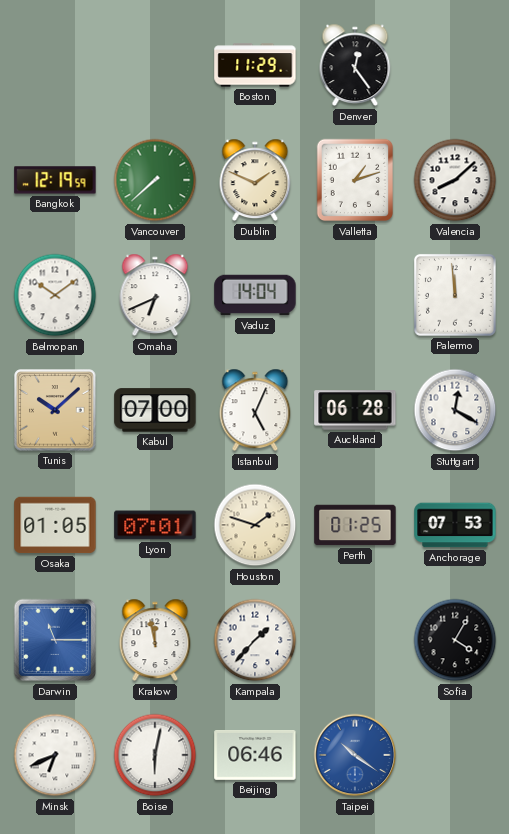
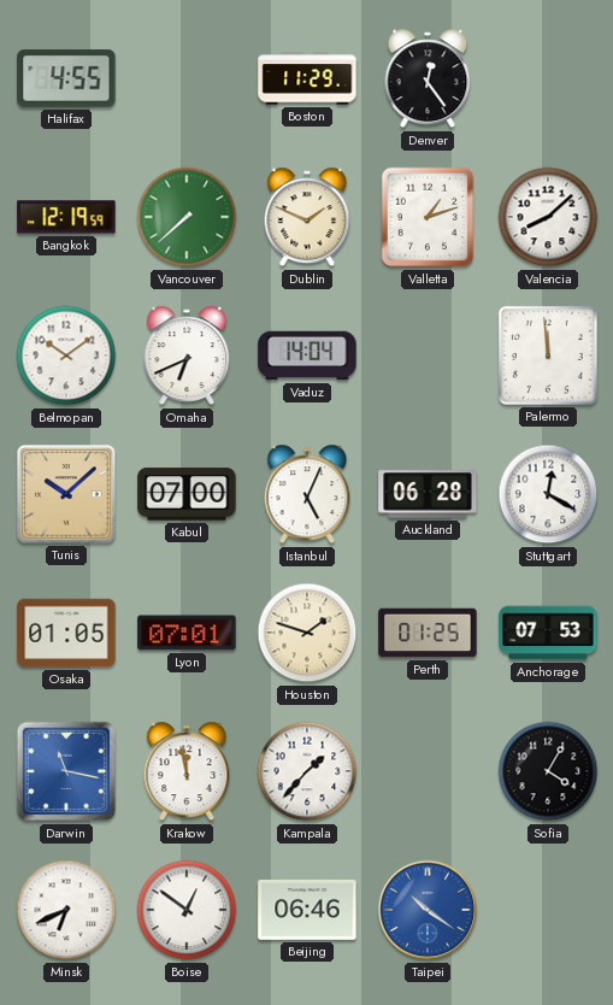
Halifax: none -> 4:55 (66, 78)
Darwin: 11:15 -> 11:17 (66, 771)
Boise: 6:02 -> 12:51 (187, 910)
